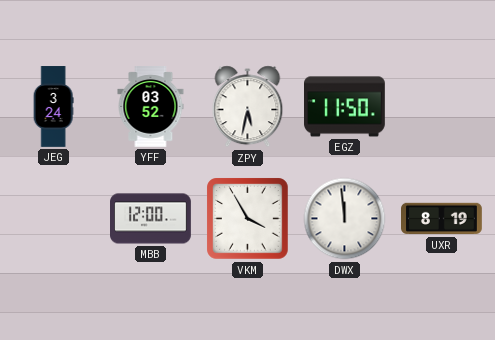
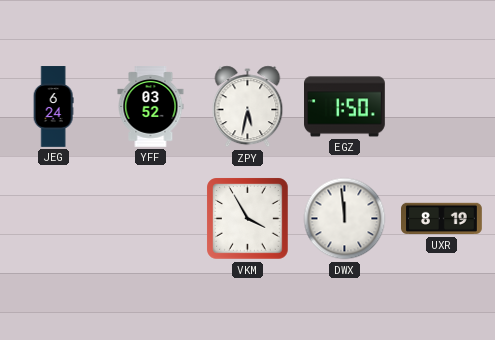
JEG: 3:24 -> 6:24 (53, 107)
EGZ: 11:50 -> 1:50 (345, 107)
MBB: 12:00 -> none (151, 219)
